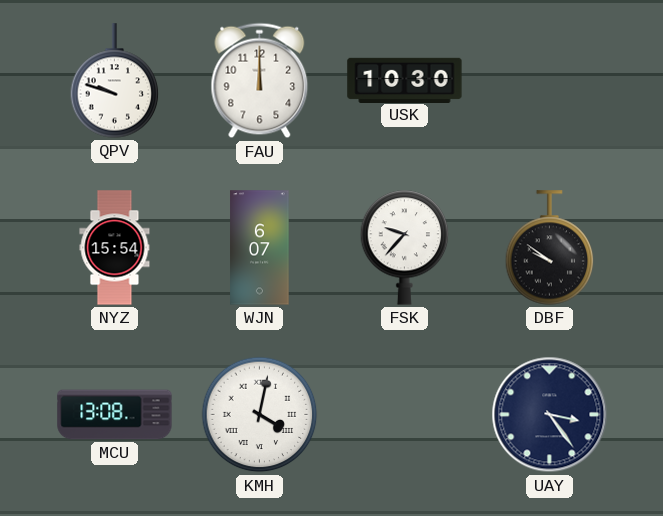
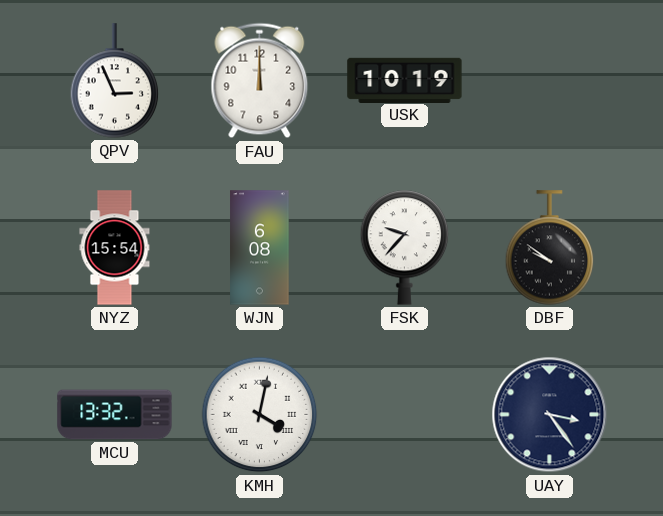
QPV: 9:48 -> 2:56 (115, 81)
USK: 10:30 -> 10:19 (405, 80)
WJN: 6:07 -> 6:08 (260, 248)
MCU: 13:08 -> 13:32 (115, 415)
